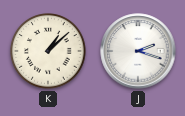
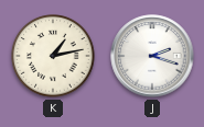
K: 1:08 -> 1:13 (54, 57)
